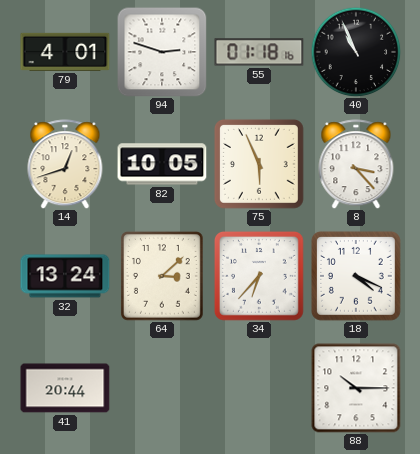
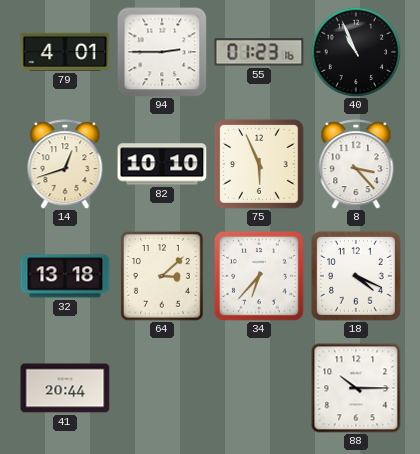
94: 2:48 -> 2:45 (162, 52)
55: 01:18 -> 01:23 (259, 52)
82: 10:05 -> 10:10 (162, 164)
32: 13:24 -> 13:18 (65, 276)
